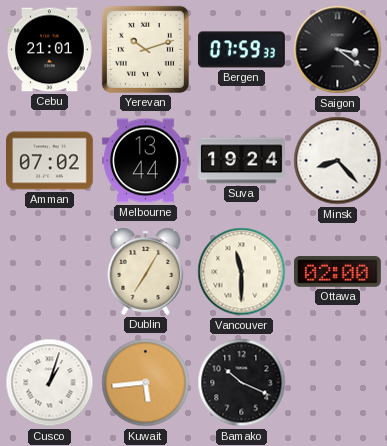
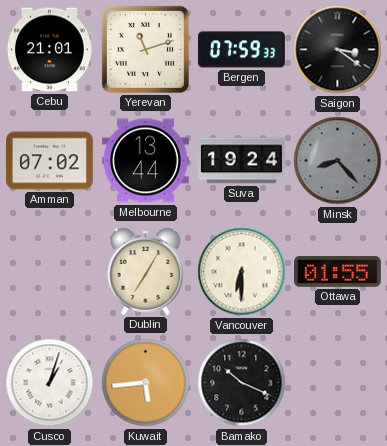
Yerevan: 10:12 -> 11:12 (145, 49)
Minsk dial: white -> grey (338, 161)
Vancouver: 11:30 -> 6:30 (242, 272)
Ottawa: 02:00 -> 01:55 (338, 272)
